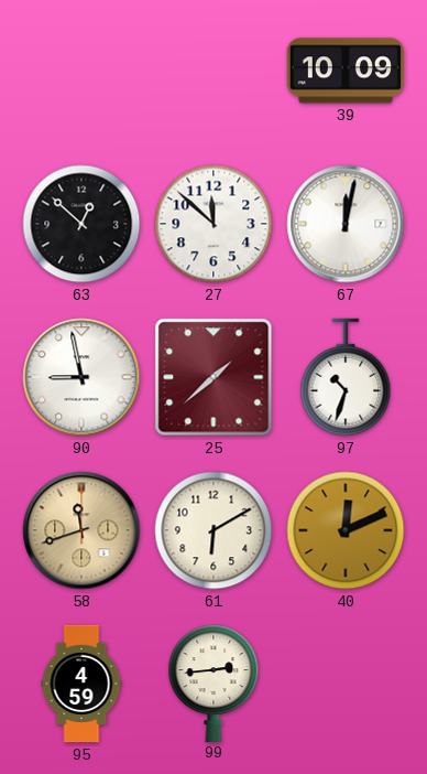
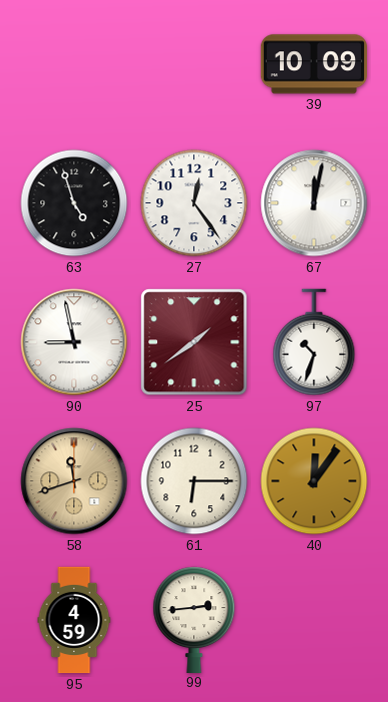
63: 12:52 -> 4:57 (74, 203)
27: 11:52 -> 12:24 (194, 203)
25: 1:38 -> 1:39 (194, 342)
61: 6:10 -> 6:15 (194, 481)
40: 12:11 -> 12:06 (314, 481)
